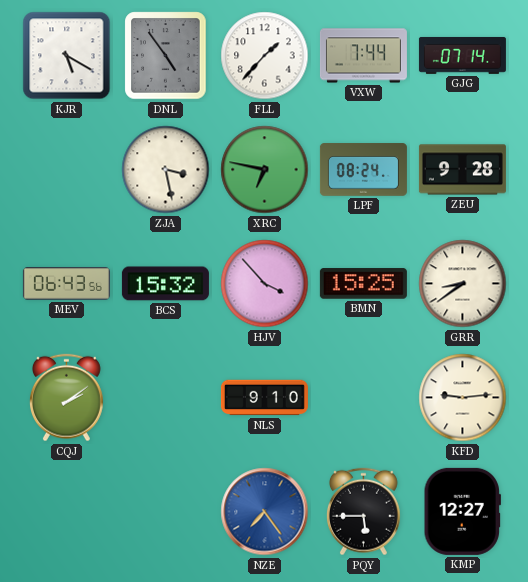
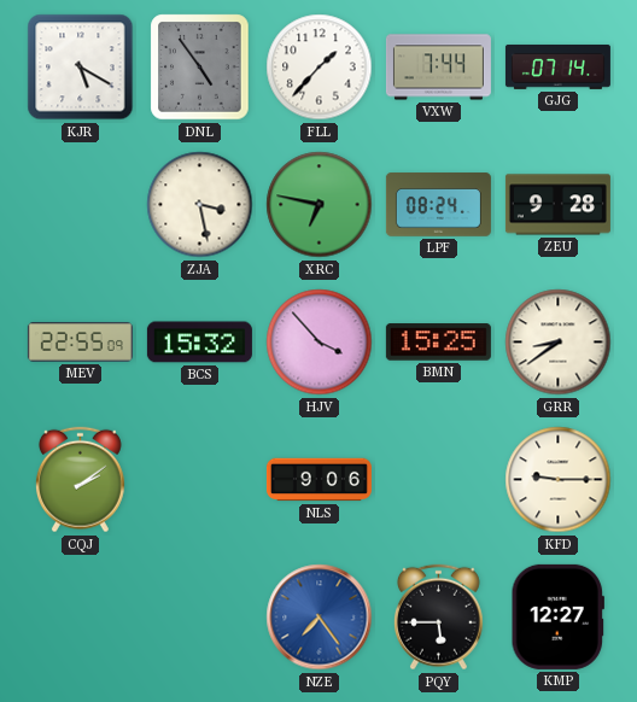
MEV: 06:43 -> 22:55 (80, 343)
NLS: 9:10 -> 9:06 (318, 480)
KFD: 9:14 -> 9:15 (559, 480)
